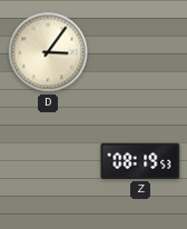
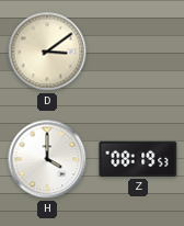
D: 3:06 -> 3:09 (47, 52)
H: none -> 4:00 (47, 159)
